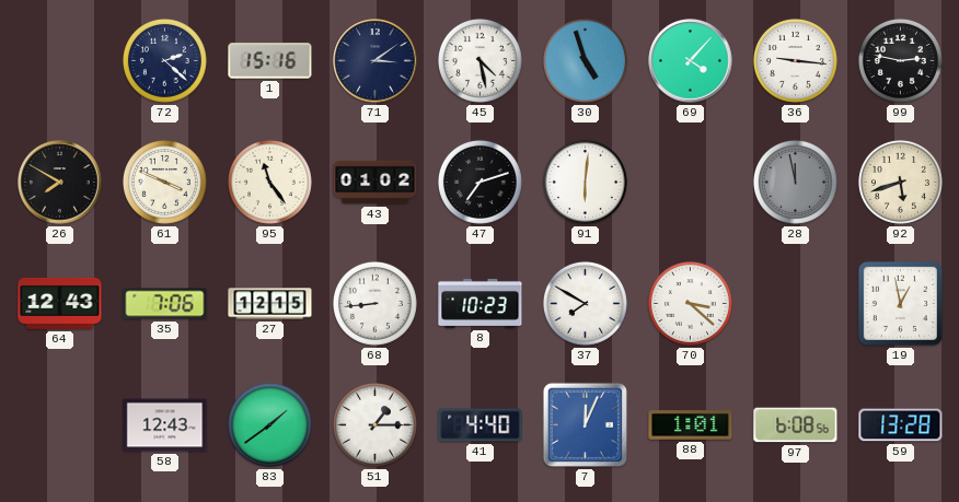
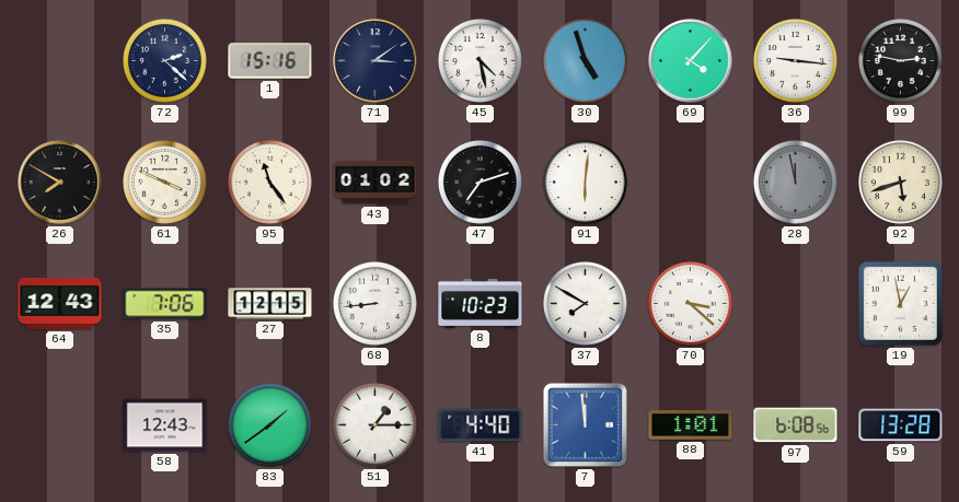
7: 12:04 -> 11:59 (585, 424)
